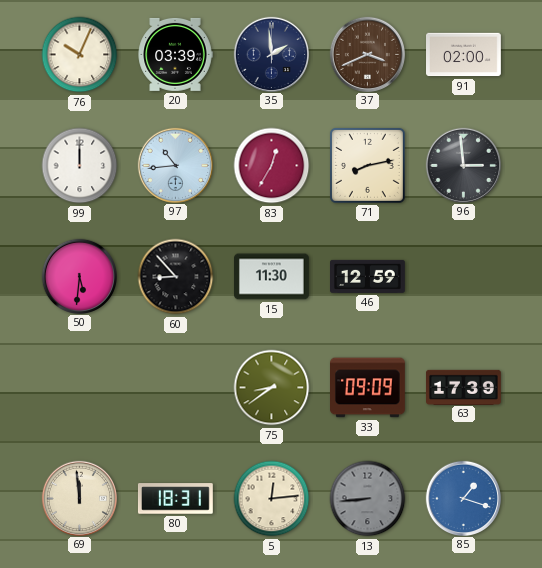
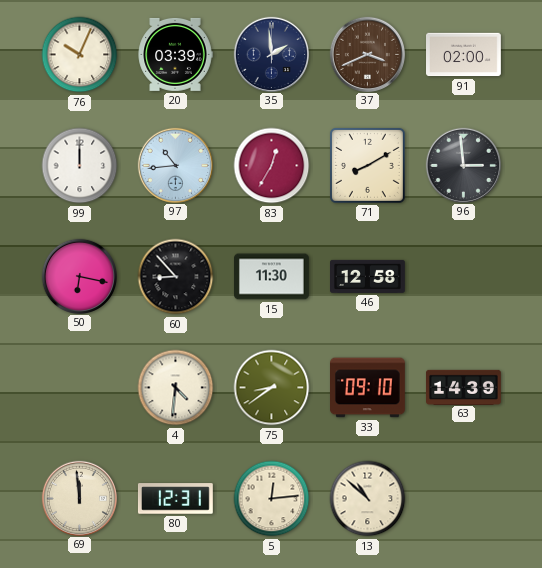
71: 8:13 -> 8:10 (367, 165)
50: 5:31 -> 6:17 (79, 276)
46: 12:59 -> 12:58 (368, 276)
4: none -> 4:31 (176, 388)
33: 09:09 -> 09:10 (368, 388)
63: 17:39 -> 14:39 (464, 387)
80: 18:31 -> 12:31 (175, 499)
13: 8:44 -> 10:52 (368, 499)
13 dial: grey -> cream (368, 499)
85: 1:18 -> none (463, 498)
